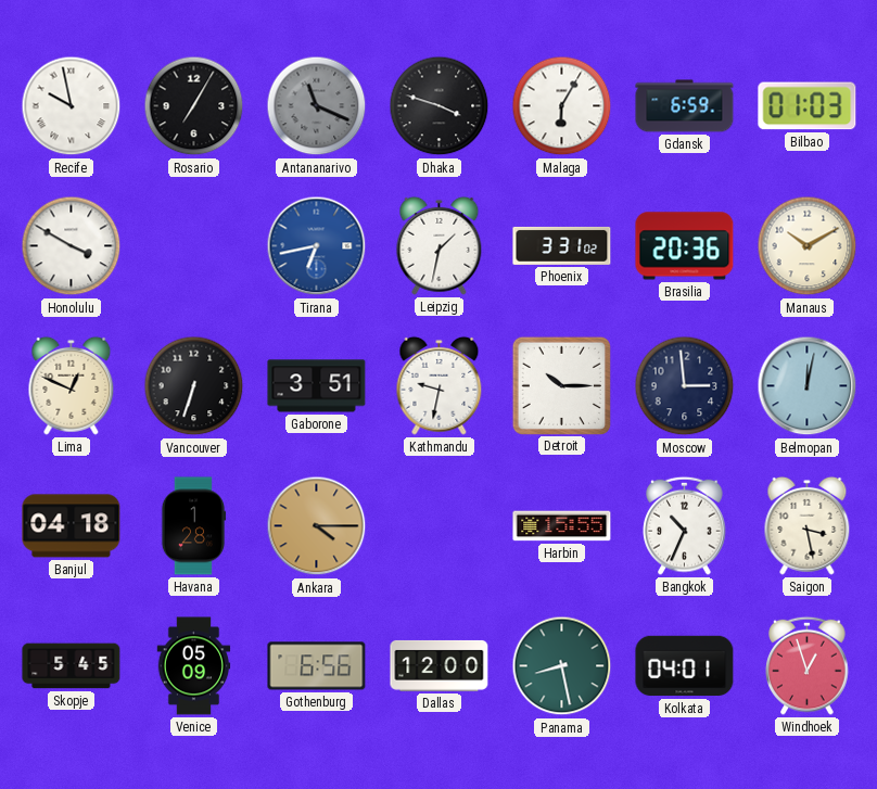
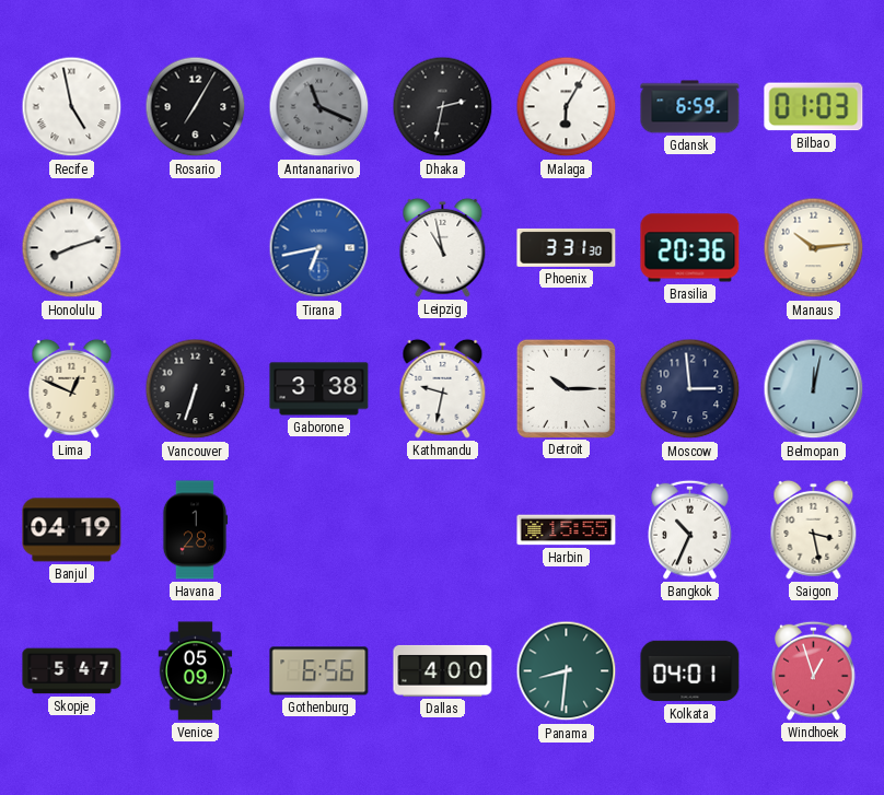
Recife: 9:58 -> 4:58 (72, 107)
Dhaka: 3:48 -> 2:32 (443, 107)
Honolulu: 3:50 -> 8:12 (72, 248)
Leipzig: 1:32 -> 10:58 (443, 247)
Phoenix: 3:31:02 -> 3:31:30 (567, 247)
Manaus: 10:10 -> 10:14 (814, 248)
Gaborone: 3:51 -> 3:38 (319, 389)
Banjul: 04:18 -> 04:19 (72, 530)
Ankara: 4:15 -> none (317, 526)
Skopje: 5:45 -> 5:47 (72, 671)
Dallas: 12:00 -> 4:00 (443, 670)
Panama: 8:28 -> 8:31 (567, 671)
